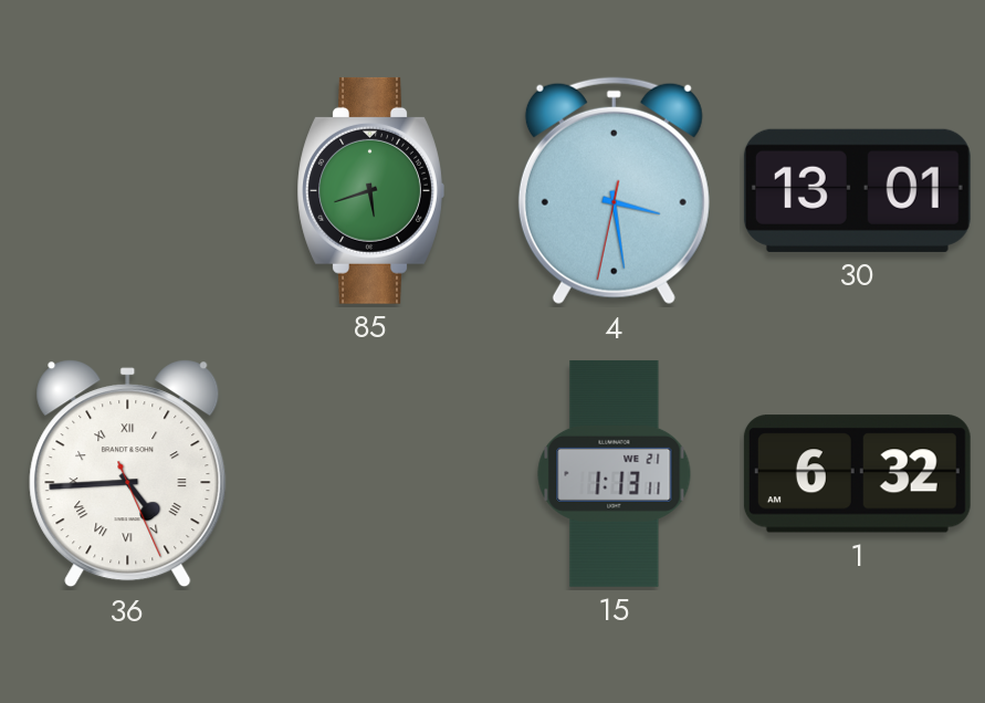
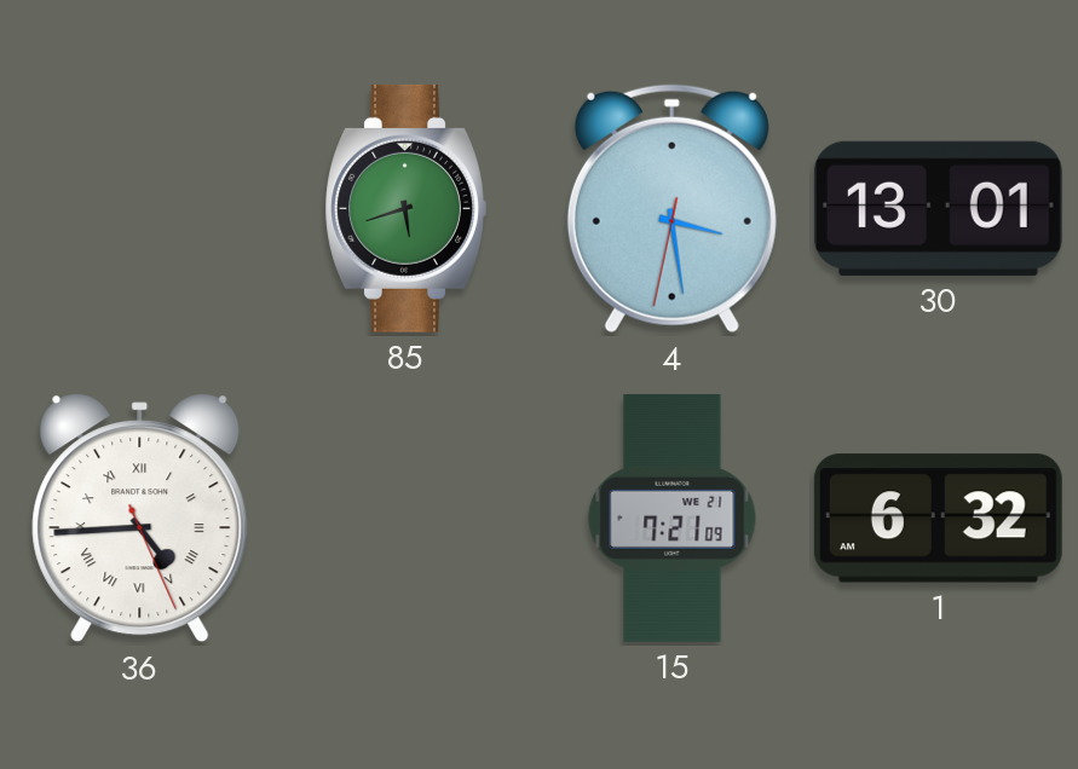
15: 1:13 -> 7:21 (673, 518)
